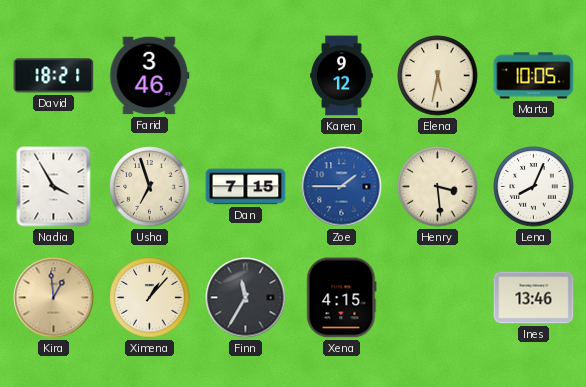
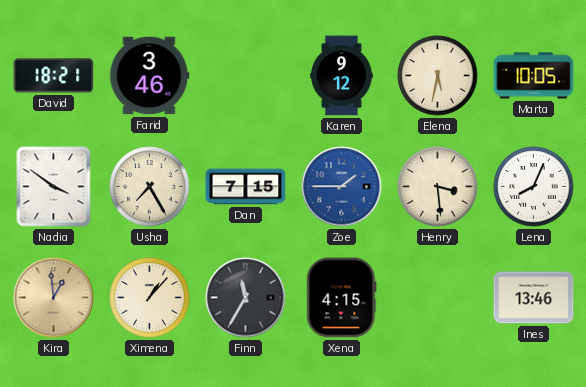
Nadia: 3:55 -> 3:51 (54, 187)
Usha: 6:57 -> 7:25 (150, 187)
